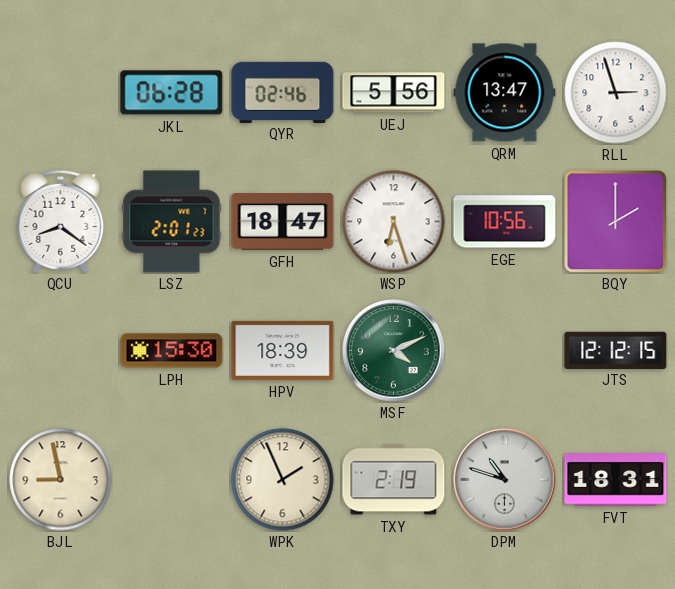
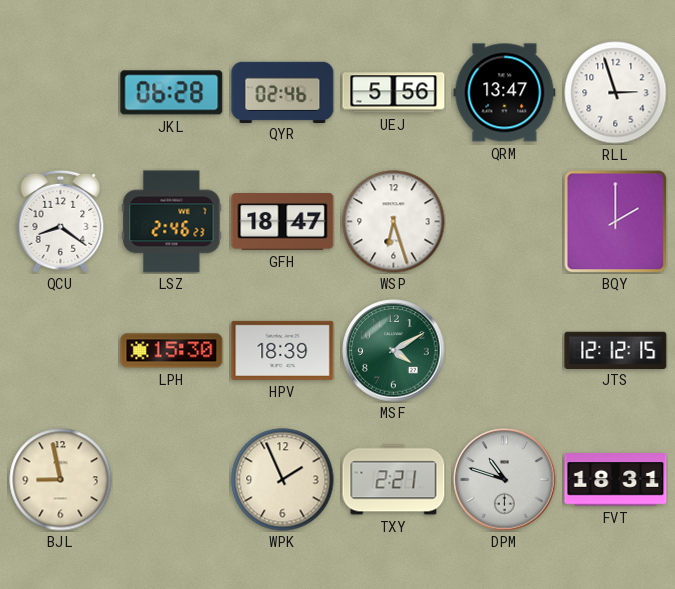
LSZ: 2:01 -> 2:46 (172, 222)
EGE: 10:56 -> none (505, 222)
MSF: 4:11 -> 4:10 (394, 351)
TXY: 2:19 -> 2:21 (394, 480)
